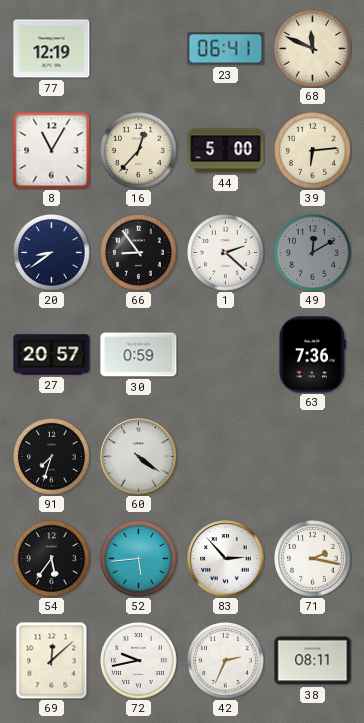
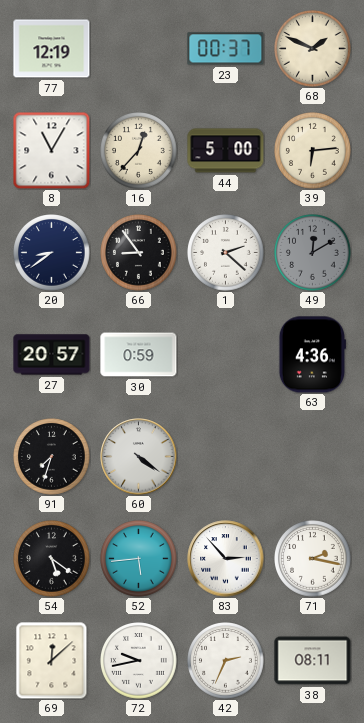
23: 06:41 -> 00:37 (226, 49)
68: 11:49 -> 1:49 (313, 49)
63: 7:36 -> 4:36 (312, 355)
54: 5:36 -> 5:21 (52, 559)
